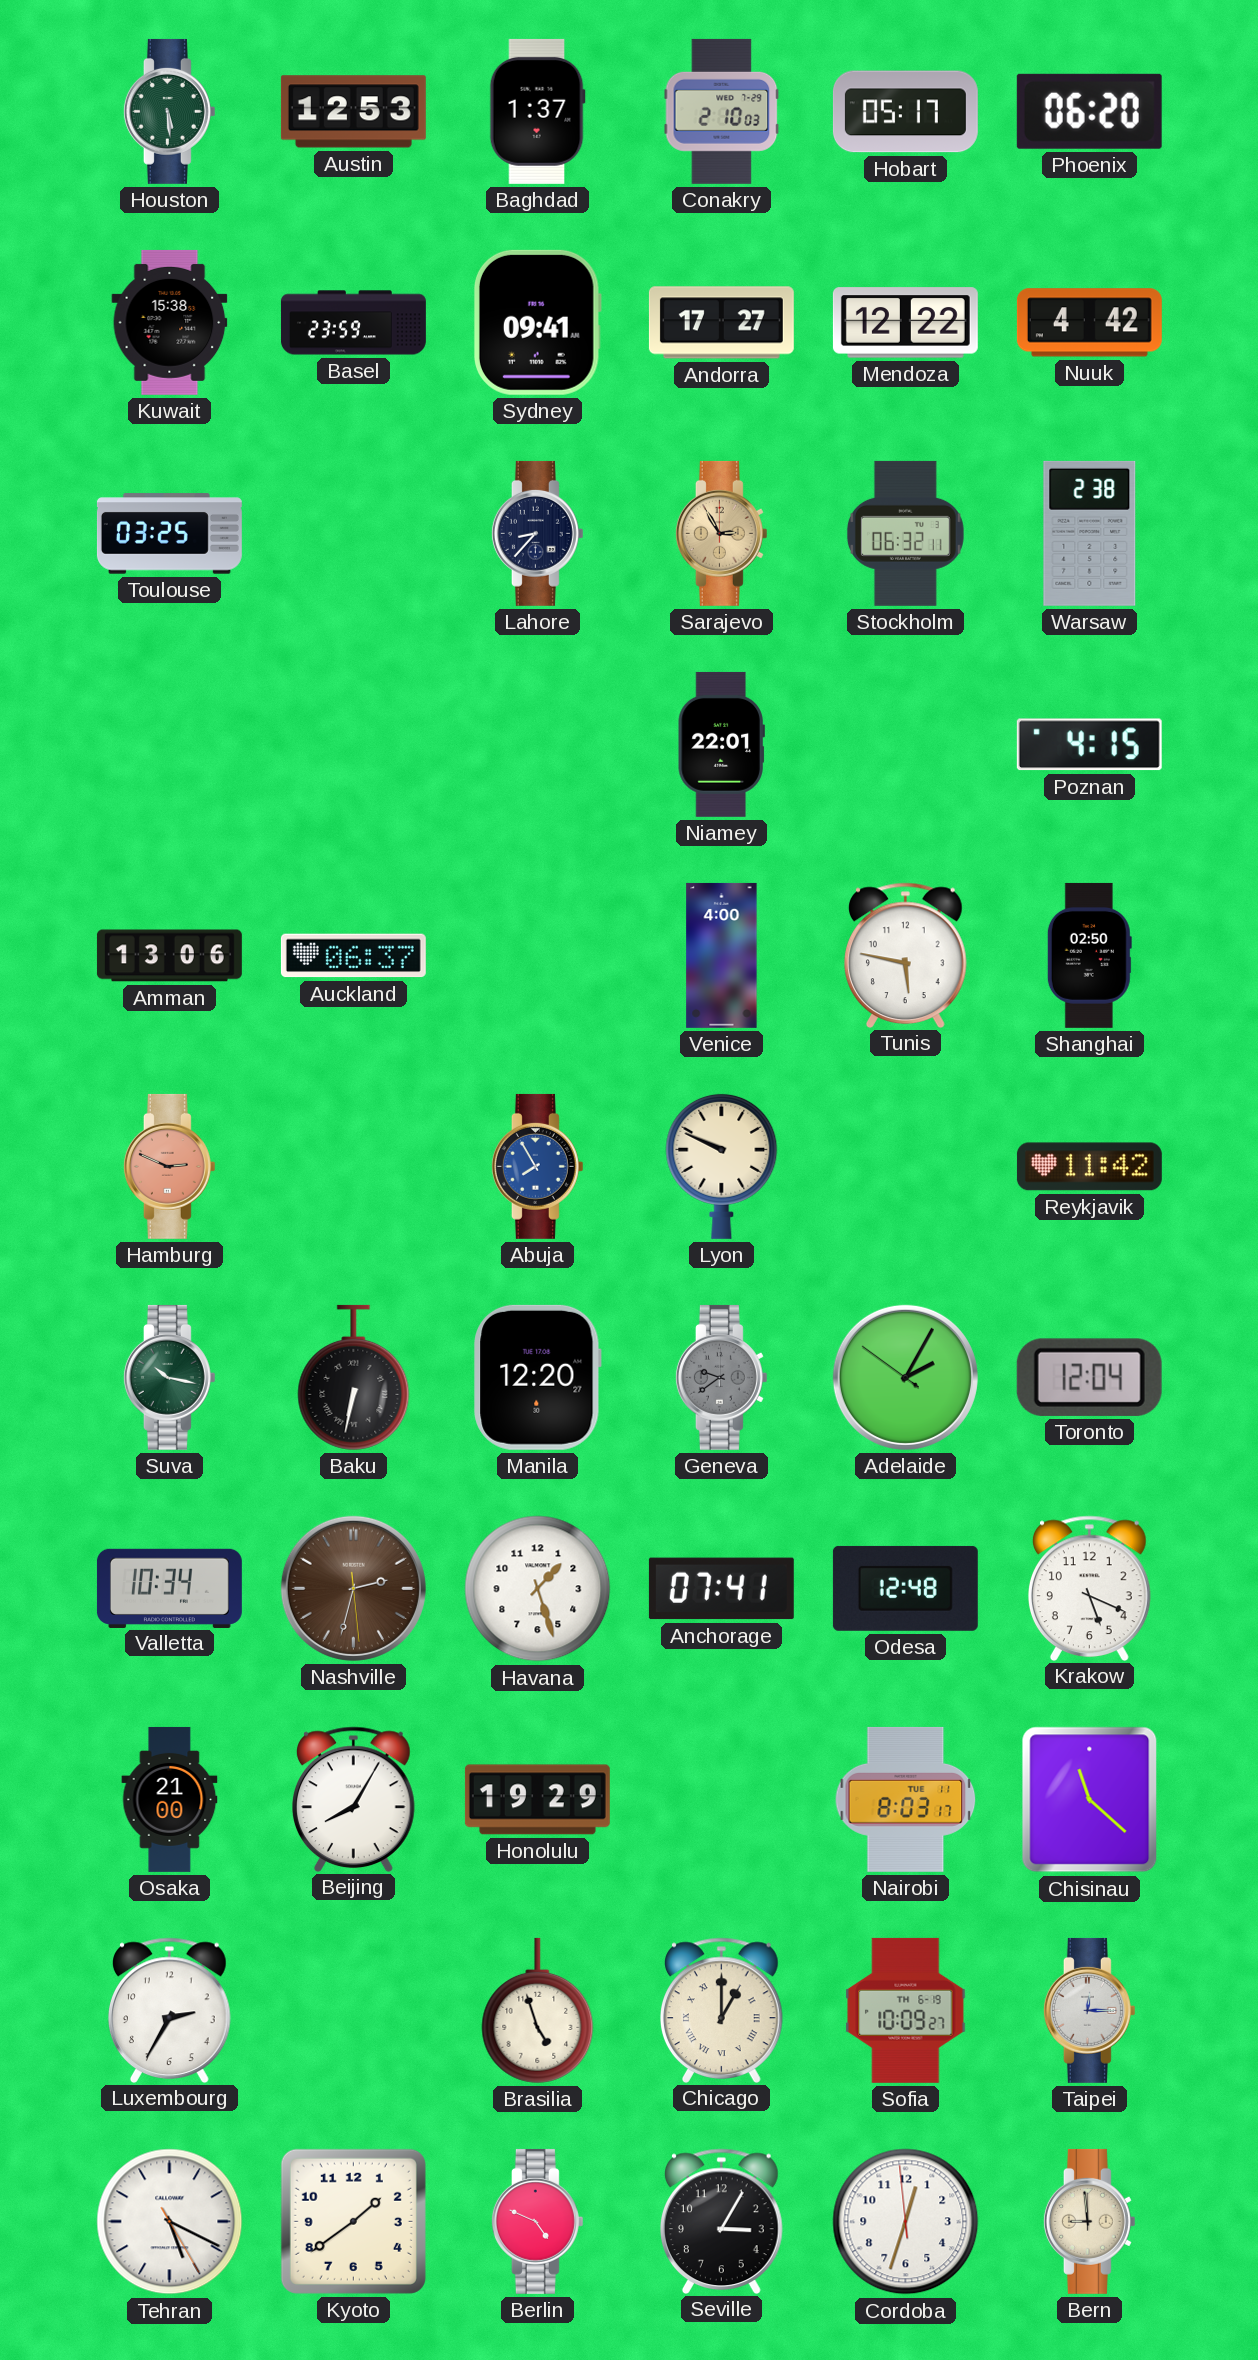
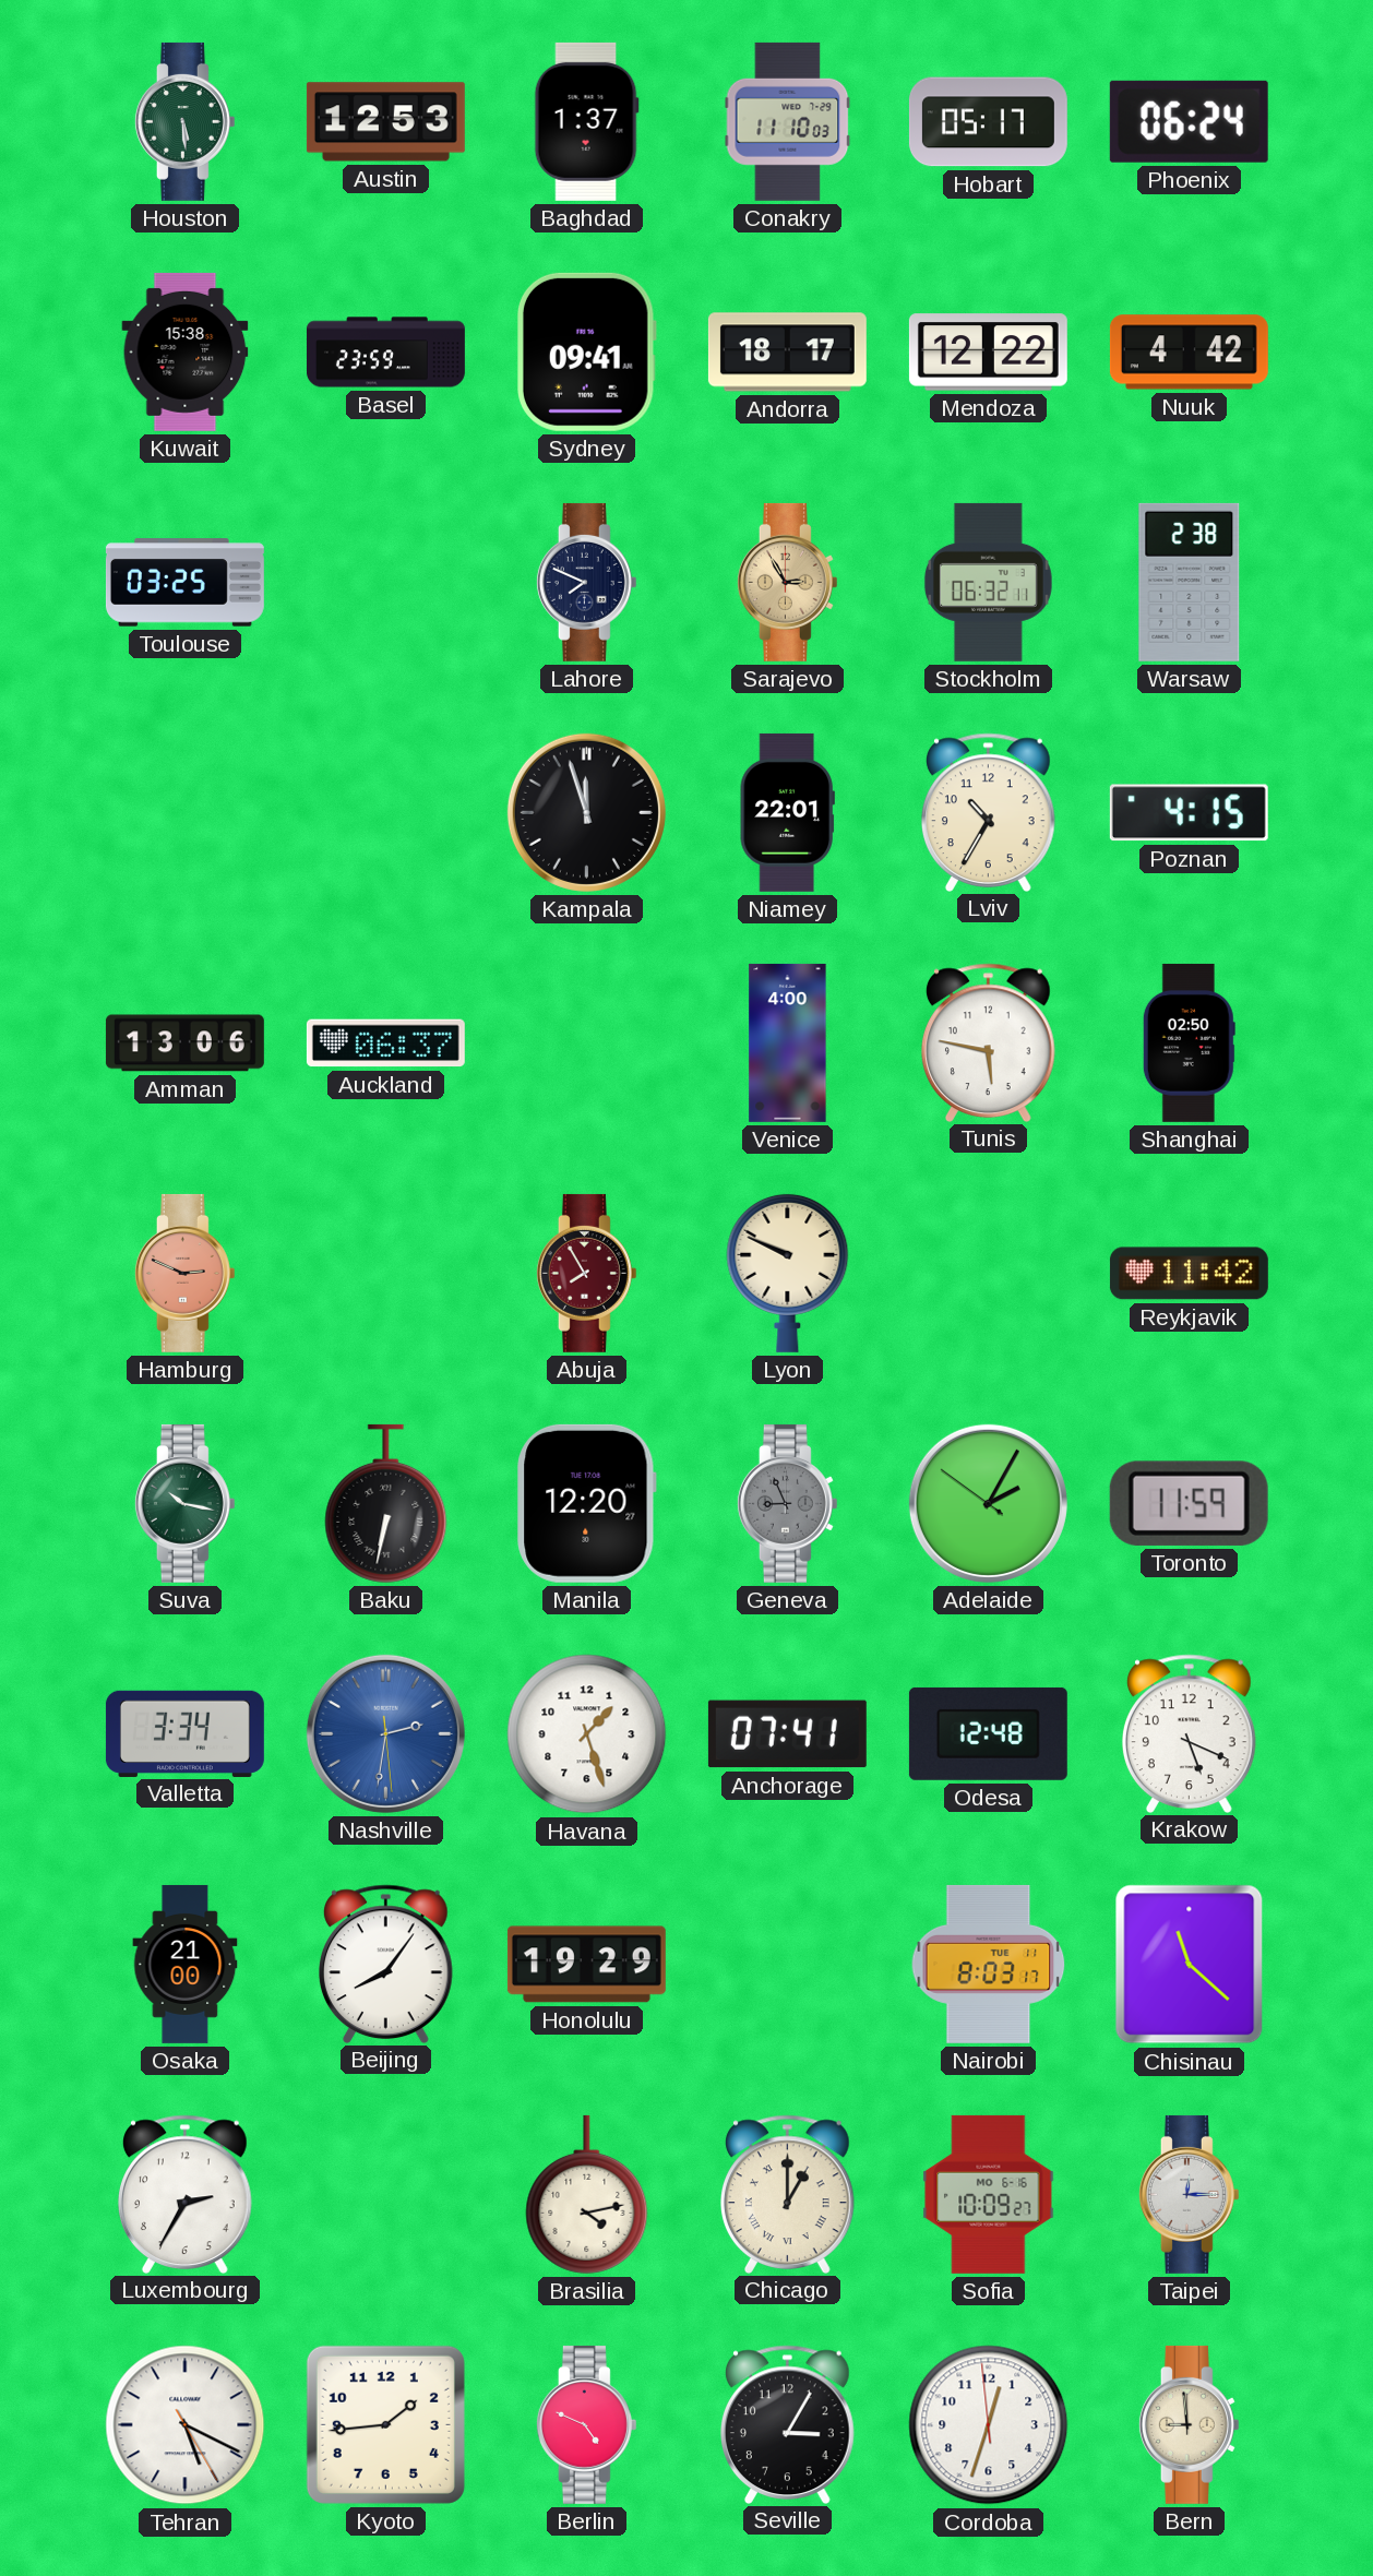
Conakry: 2:10 -> 11:10 (788, 121)
Phoenix: 06:20 -> 06:24 (1189, 121)
Andorra: 17:27 -> 18:17 (787, 353)
Lahore: 8:37 -> 7:49 (586, 582)
Kampala: none -> 11:57 (586, 812)
Lviv: none -> 10:35 (989, 812)
Abuja dial: blue -> burgundy (586, 1273)
Geneva: 9:39 -> 8:56 (787, 1503)
Toronto: 12:04 -> 11:59 (1189, 1503)
Valletta: 10:34 -> 3:34 (184, 1733)
Nashville: 2:32 -> 2:31 (385, 1733)
Nashville dial: brown -> blue (385, 1733)
Beijing: 8:05 -> 8:06 (386, 1964)
Brasilia: 4:57 -> 4:13 (587, 2194)
Sofia date: TH 6-19 -> MO 6-16 (989, 2194)
Kyoto: 1:39 -> 1:44 (385, 2424)
